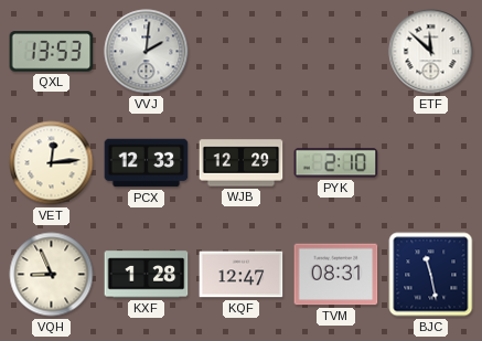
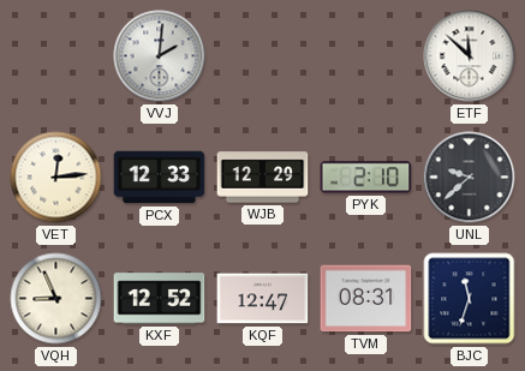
QXL: 13:53 -> none (52, 52)
UNL: none -> 9:38 (470, 178)
KXF: 1:28 -> 12:52 (160, 299)
BJC: 11:28 -> 11:33 (470, 299)
